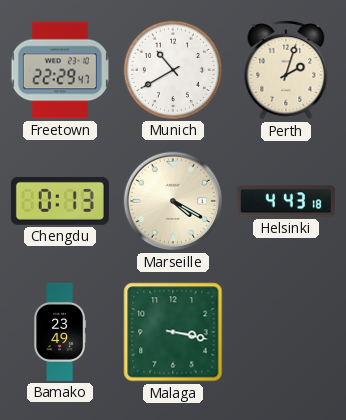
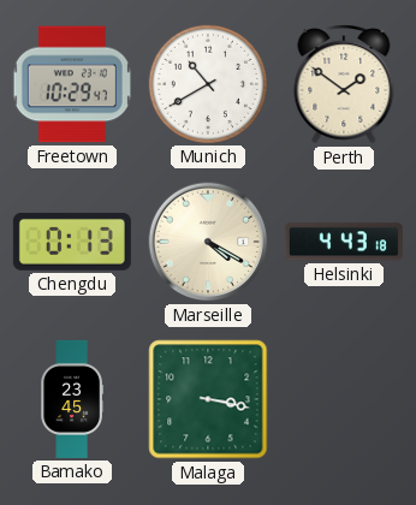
Freetown: 22:29 -> 10:29 (72, 84)
Perth: 2:03 -> 1:51 (344, 85)
Bamako: 23:49 -> 23:45 (71, 399)
